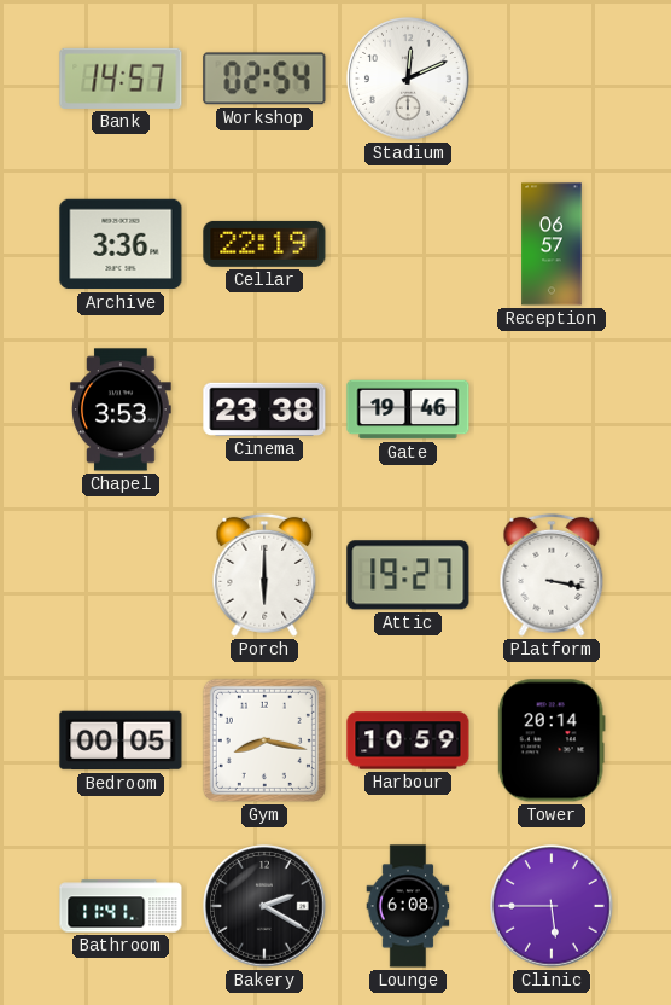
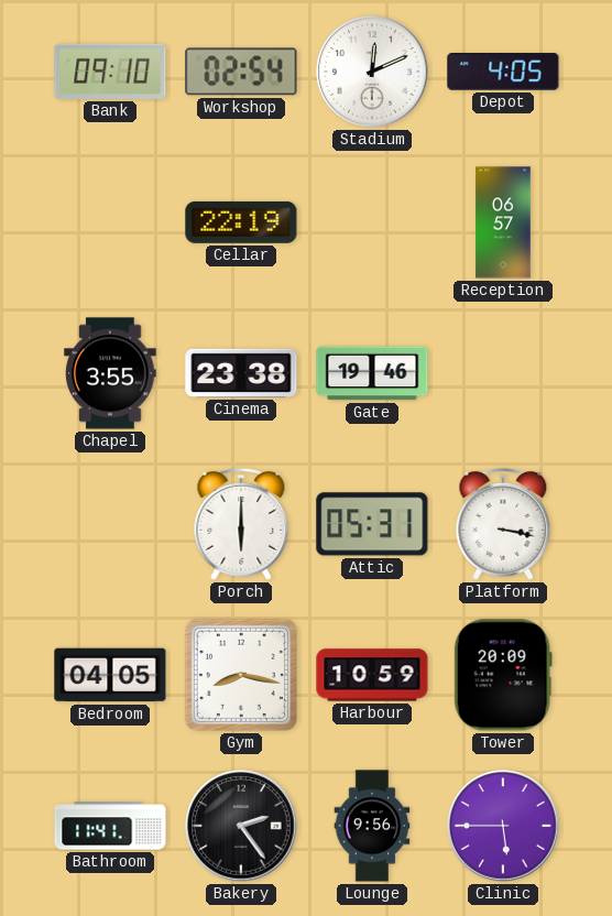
Bank: 14:57 -> 09:10 (110, 72)
Depot: none -> 4:05 (503, 73)
Archive: 3:36 -> none (121, 244)
Chapel: 3:53 -> 3:55 (110, 373)
Attic: 19:27 -> 05:31 (372, 524)
Bedroom: 00:05 -> 04:05 (110, 675)
Tower: 20:14 -> 20:09 (503, 675)
Bakery: 2:20 -> 2:24 (241, 826)
Lounge: 6:08 -> 9:56 (372, 826)
